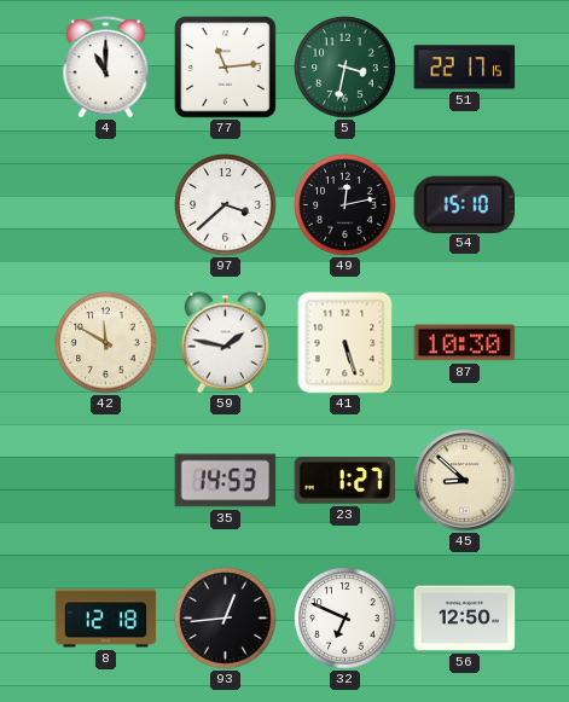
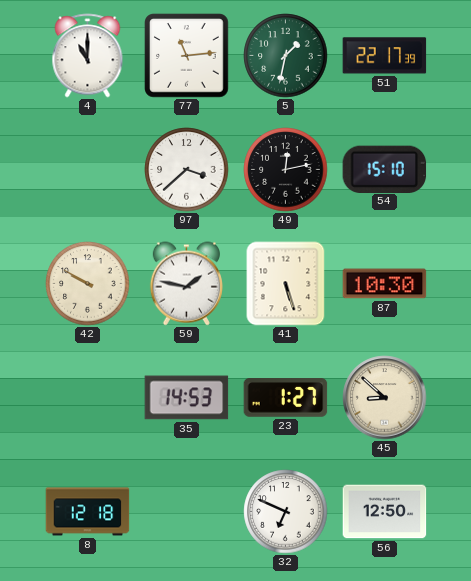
5: 3:32 -> 1:32 (286, 56)
51: 22:17:15 -> 22:17:39 (385, 56)
42: 11:50 -> 9:50 (88, 284)
93: 12:44 -> none (226, 619)
